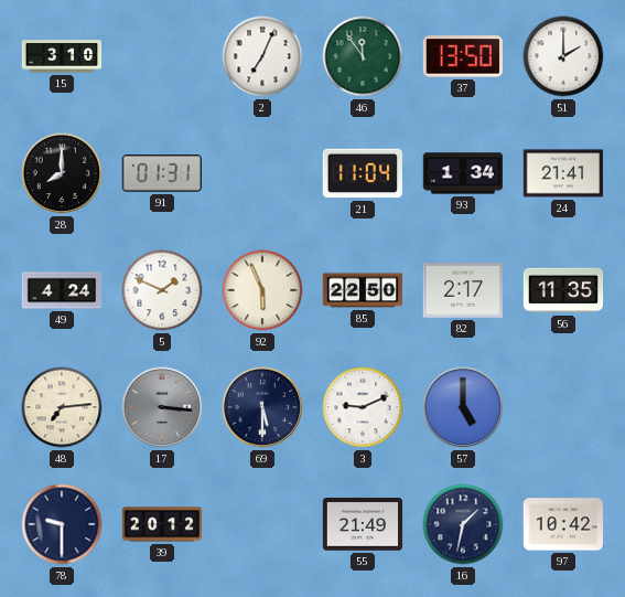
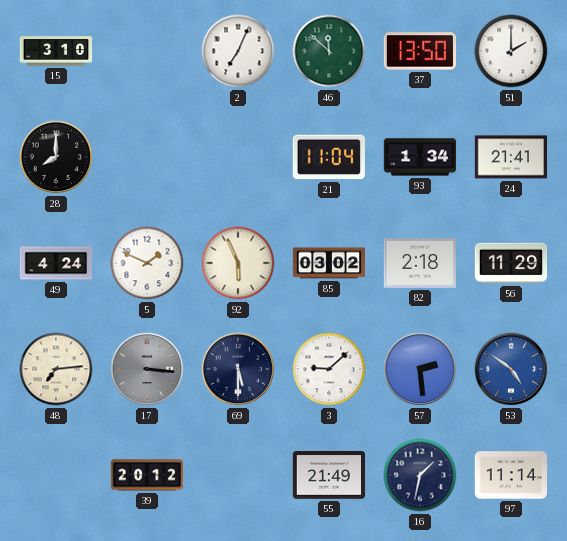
46: 11:54 -> 11:52 (329, 51)
91: 01:31 -> none (162, 173)
85: 22:50 -> 03:02 (329, 263)
82: 2:17 -> 2:18 (419, 263)
56: 11:35 -> 11:29 (511, 263)
3: 9:11 -> 9:08 (329, 369)
57: 5:00 -> 2:29 (420, 369)
53: none -> 4:51 (511, 369)
78: 9:30 -> none (62, 524)
97: 10:42 -> 11:14 (510, 475)
